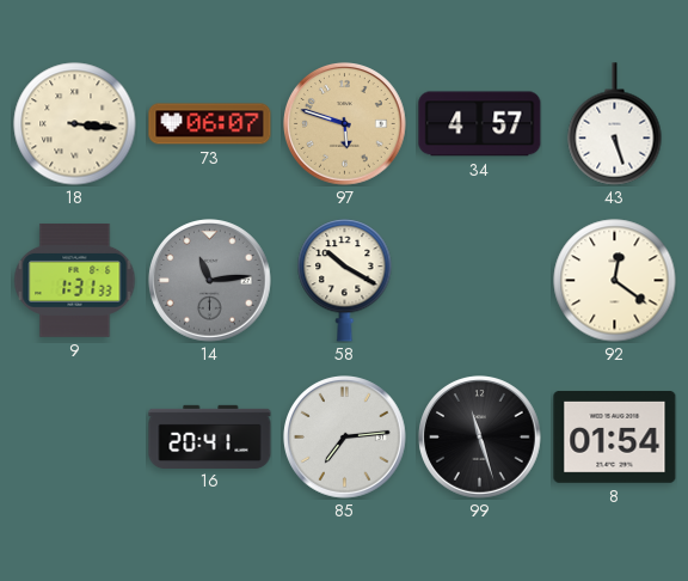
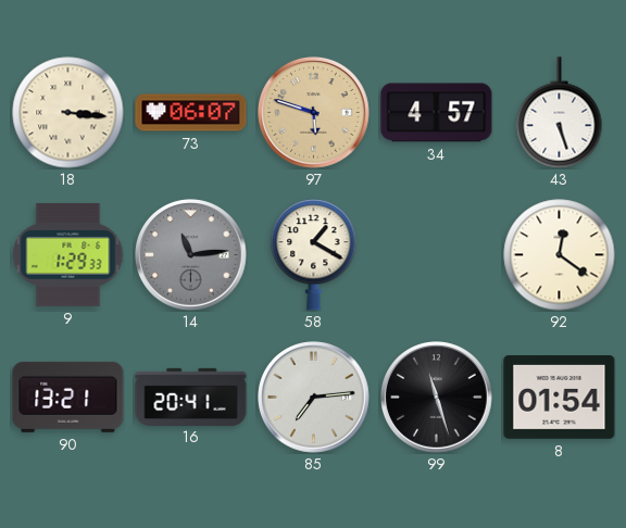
9: 1:31 -> 1:29 (68, 255)
58: 10:20 -> 1:20 (314, 255)
90: none -> 13:21 (68, 397)
